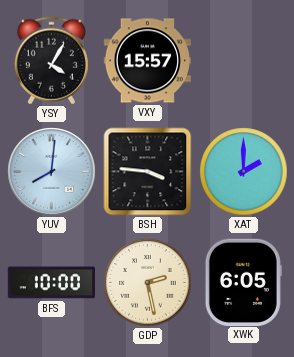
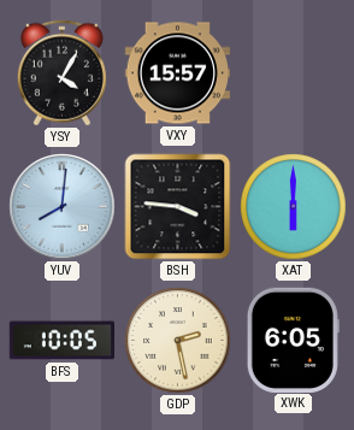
XAT: 2:00 -> 6:00 (294, 207)
BFS: 10:00 -> 10:05 (61, 341)
